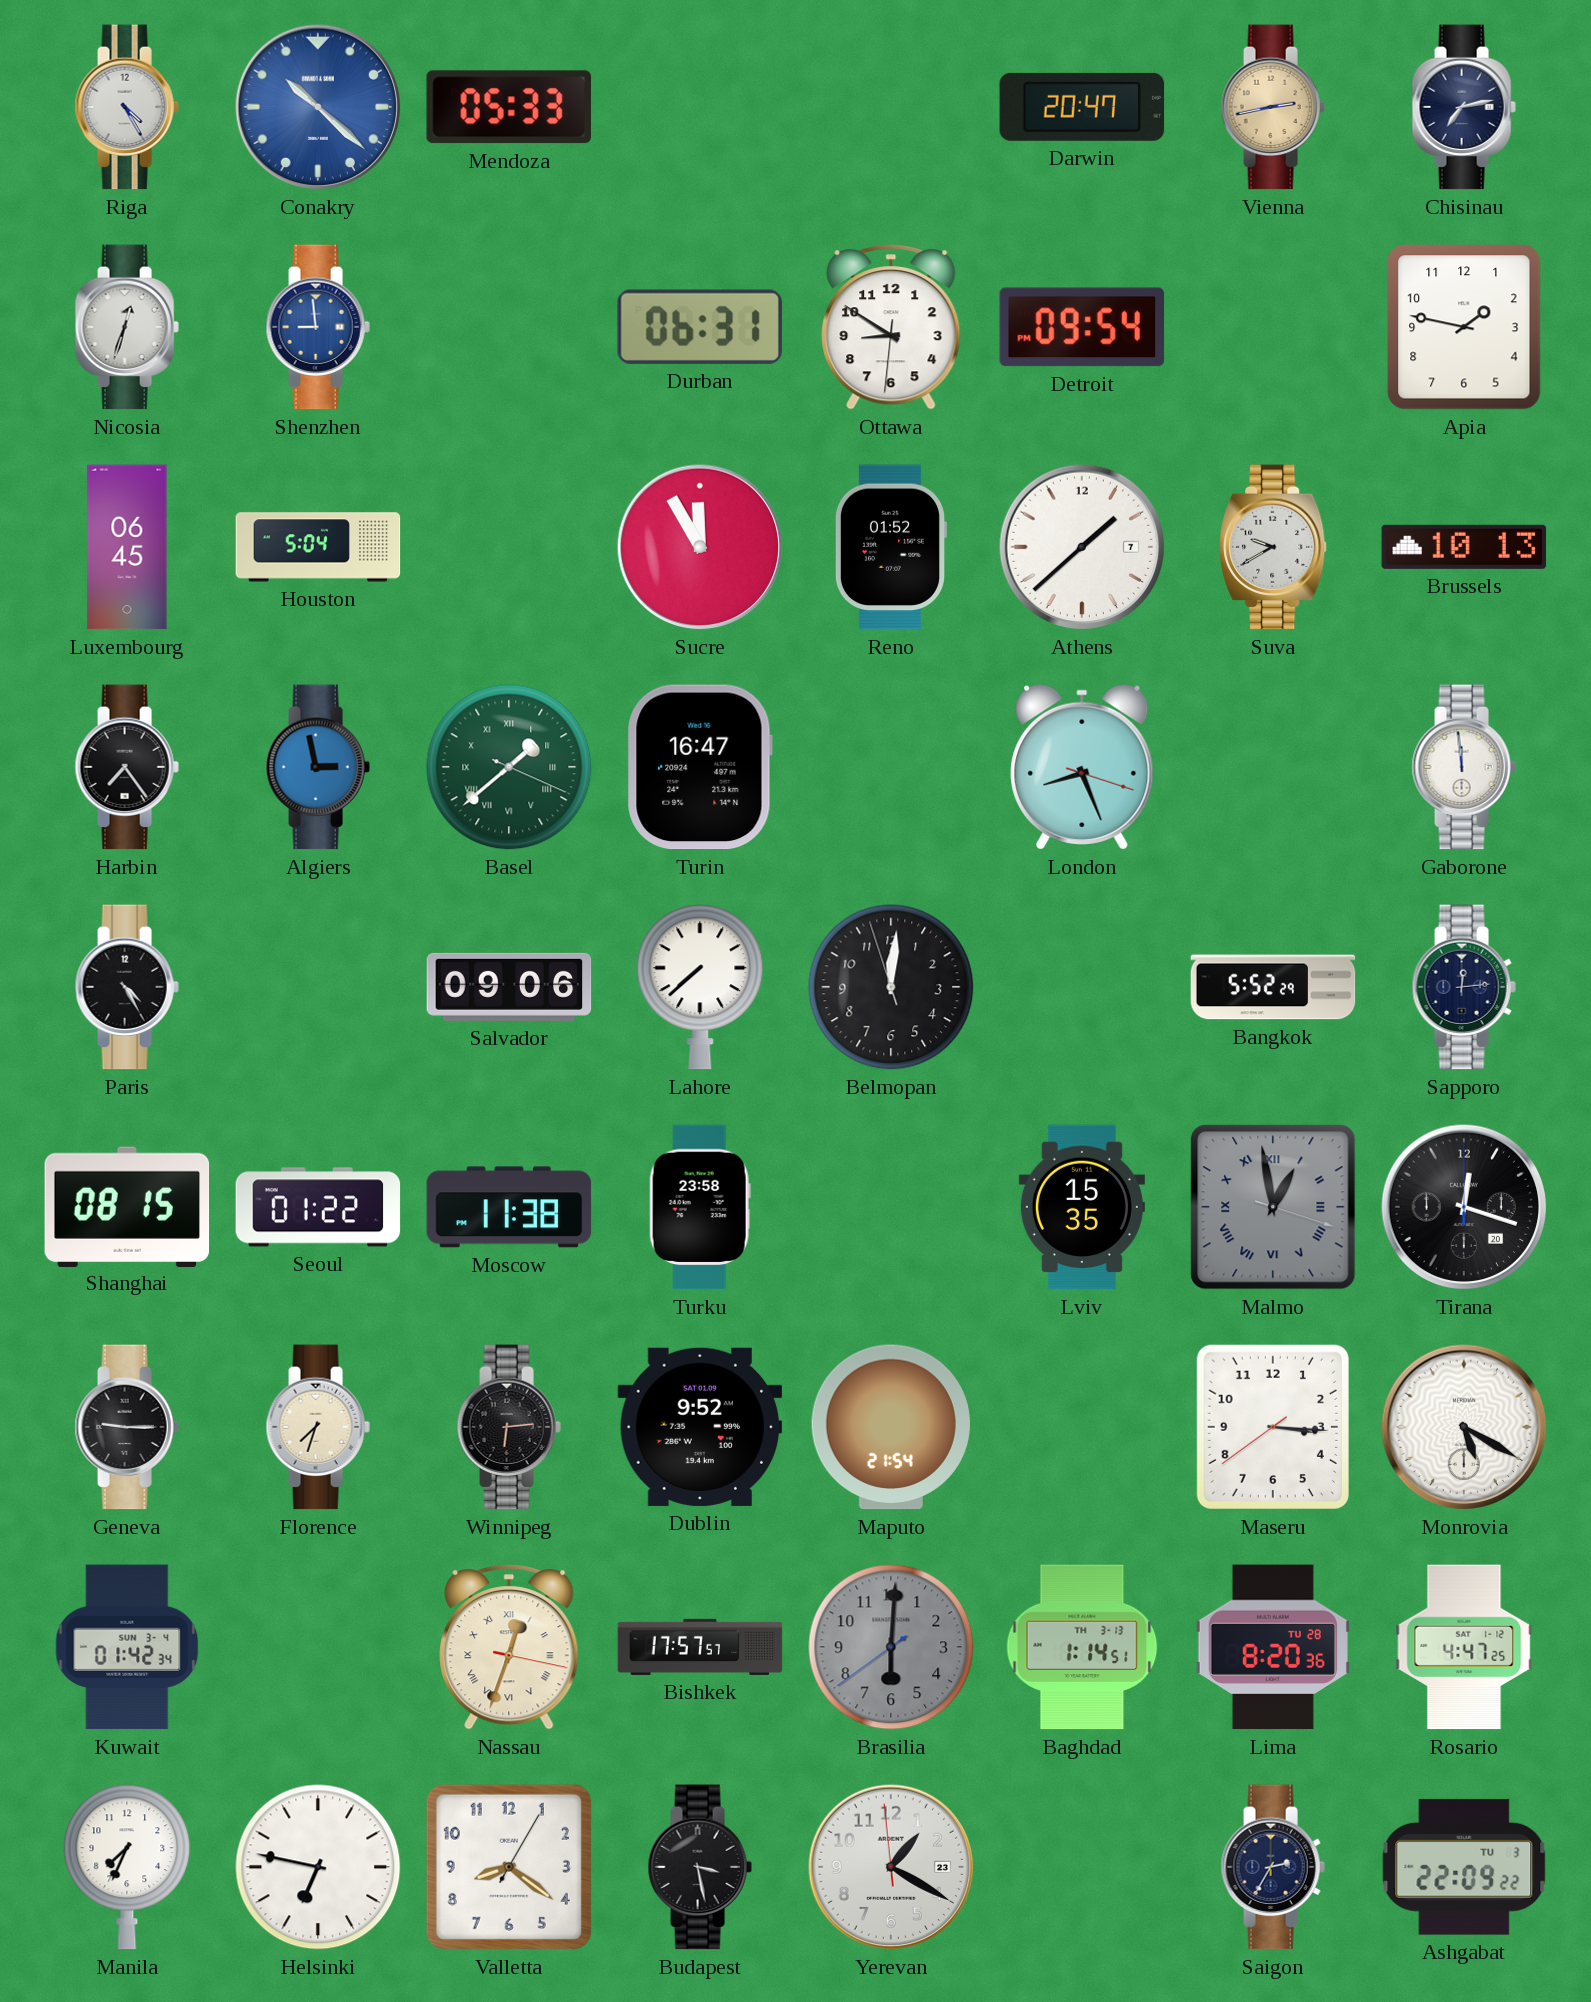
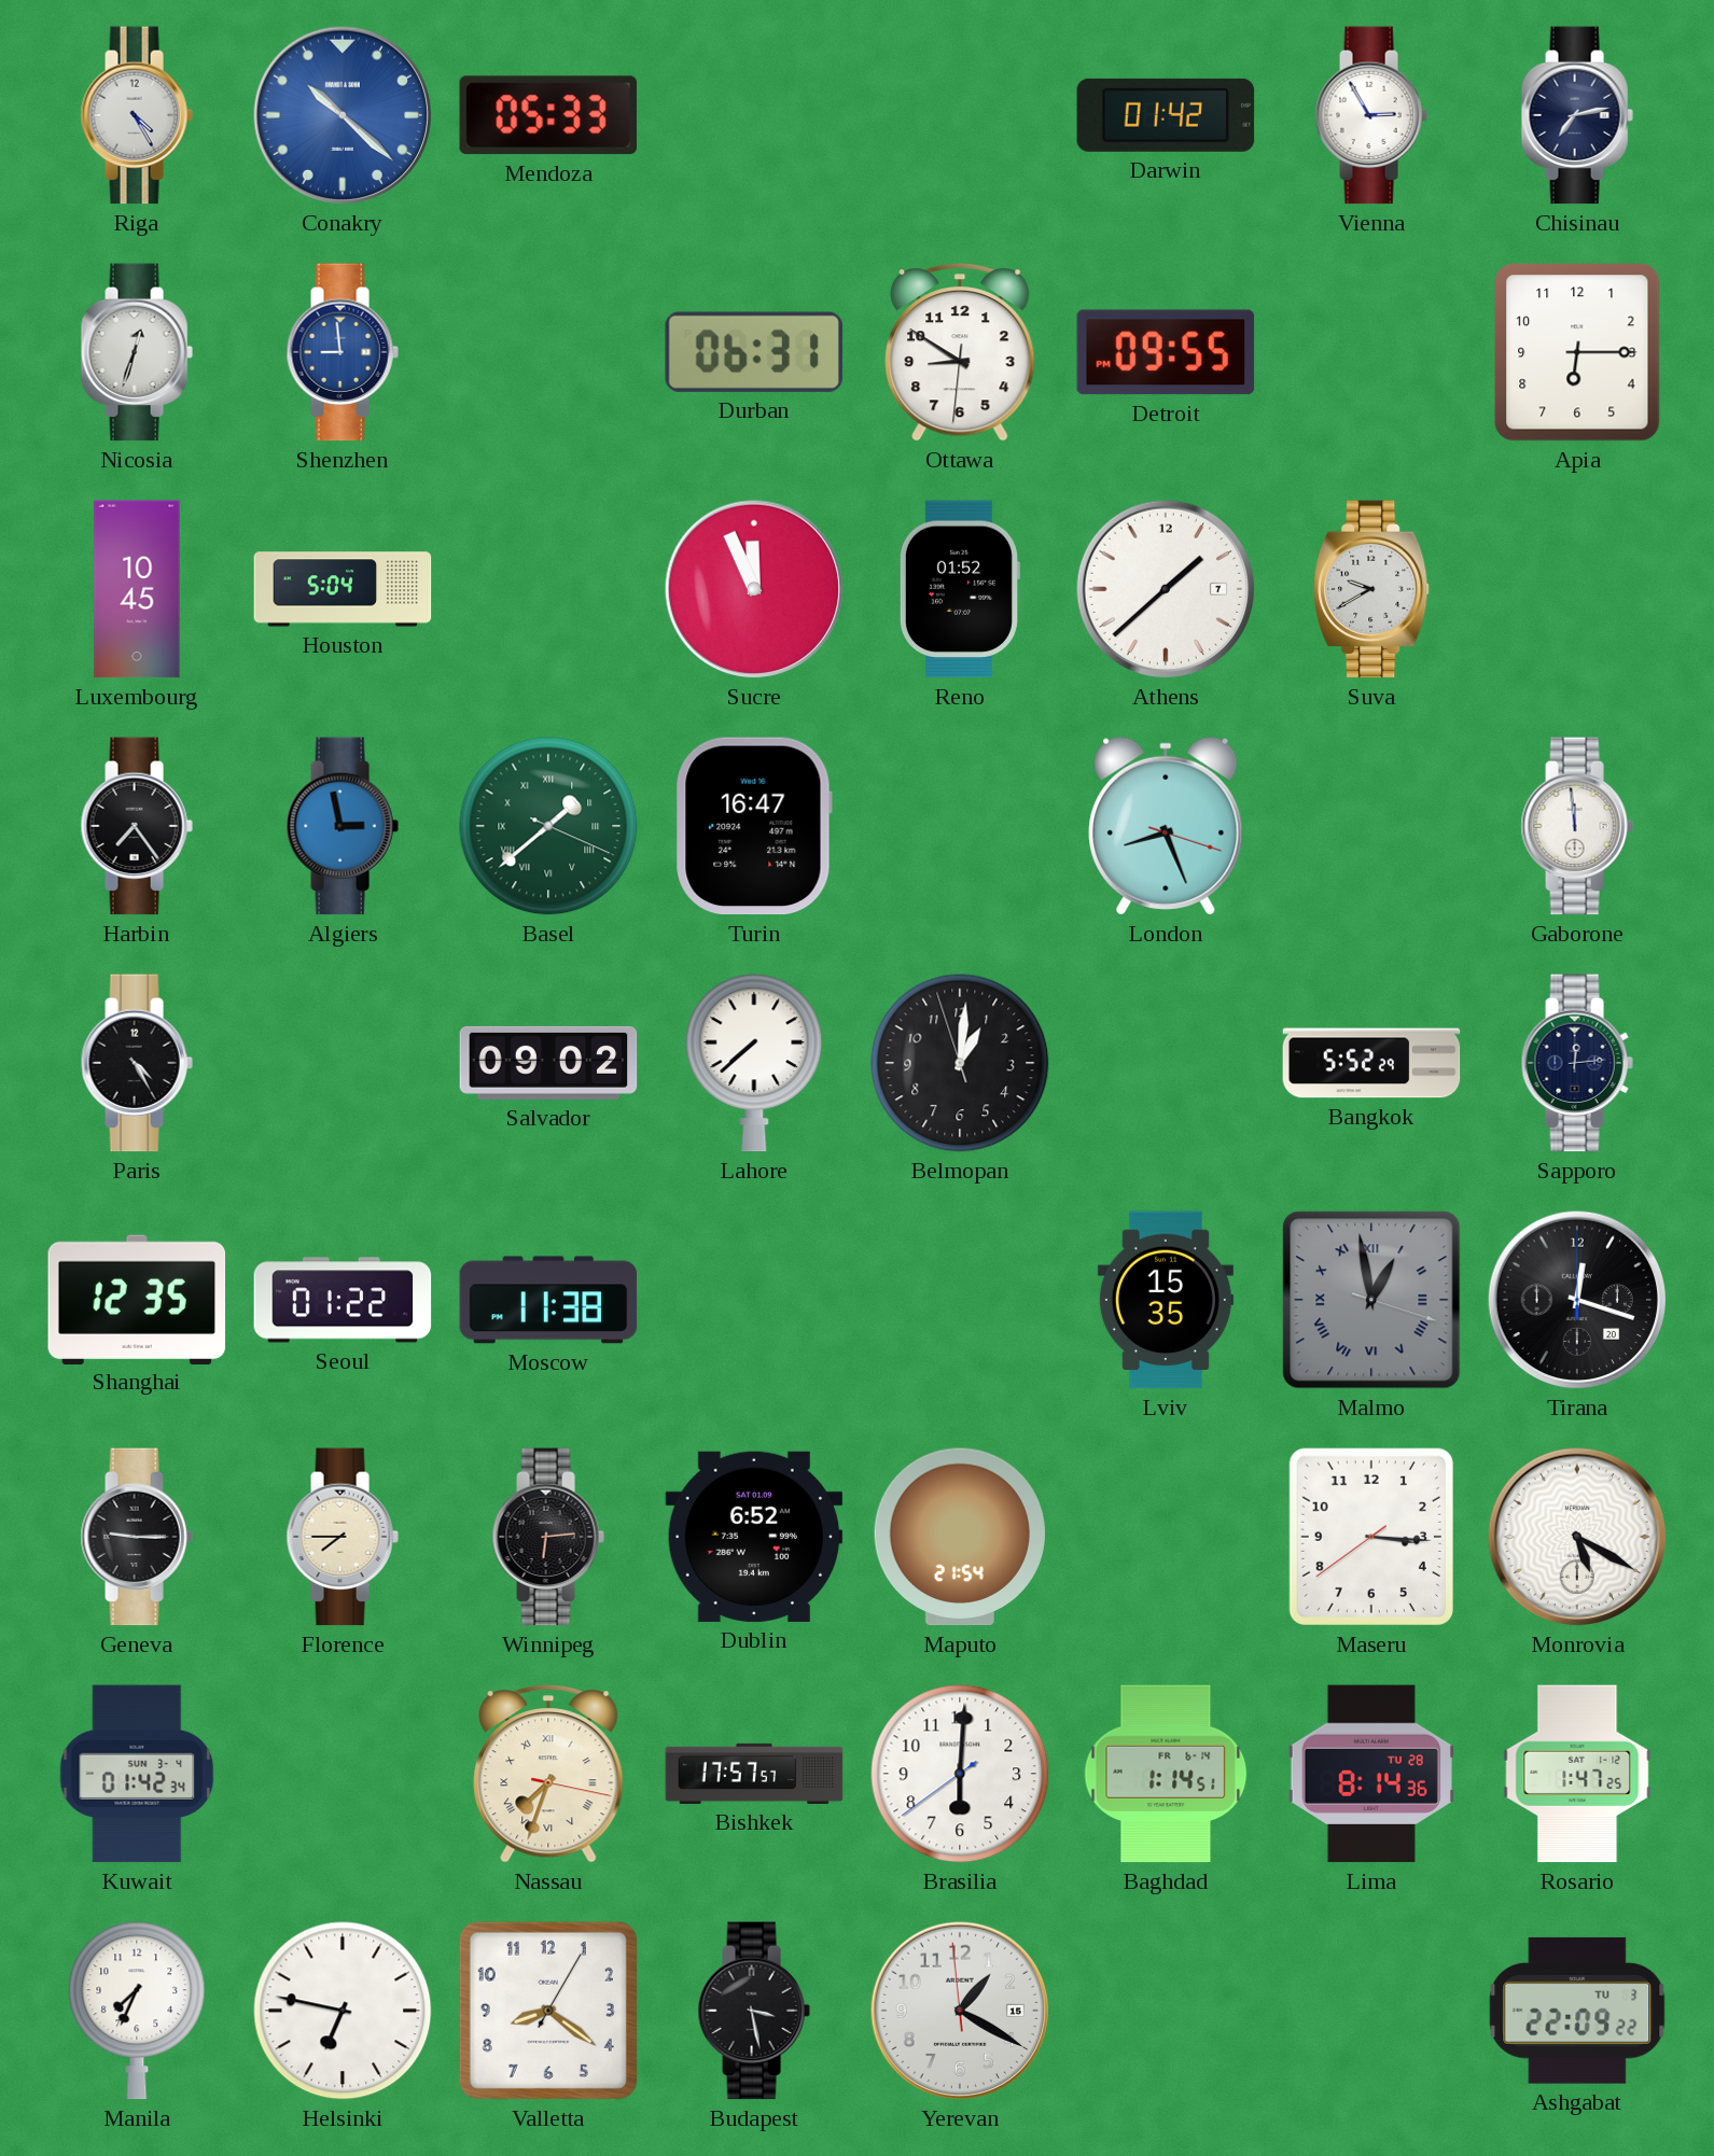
Darwin: 20:47 -> 01:42 (1166, 115)
Vienna: 2:43 -> 2:55 (1371, 115)
Vienna dial: champagne -> white (1371, 115)
Detroit: 09:54 -> 09:55 (1166, 352)
Apia: 1:47 -> 6:15 (1577, 352)
Luxembourg: 06:45 -> 10:45 (137, 589)
Sucre: 11:55 -> 11:56 (754, 589)
Brussels: 10:13 -> none (1464, 547)
Salvador: 09:06 -> 09:02 (548, 1063)
Belmopan: 12:00 -> 1:00 (960, 1063)
Shanghai: 08:15 -> 12:35 (137, 1299)
Turku: 23:58 -> none (700, 1207)
Florence: 7:33 -> 7:45 (343, 1537)
Dublin: 9:52 -> 6:52 (754, 1537)
Nassau: 12:33 -> 7:33 (548, 1774)
Brasilia dial: grey -> white (960, 1774)
Baghdad date: TH 3-13 -> FR 6-14 (1166, 1774)
Lima: 8:20 -> 8:14 (1371, 1774)
Rosario: 4:47 -> 1:47 (1577, 1774)
Yerevan date: 23 -> 15 (960, 2011)
Saigon: 2:35 -> none (1273, 1867)
